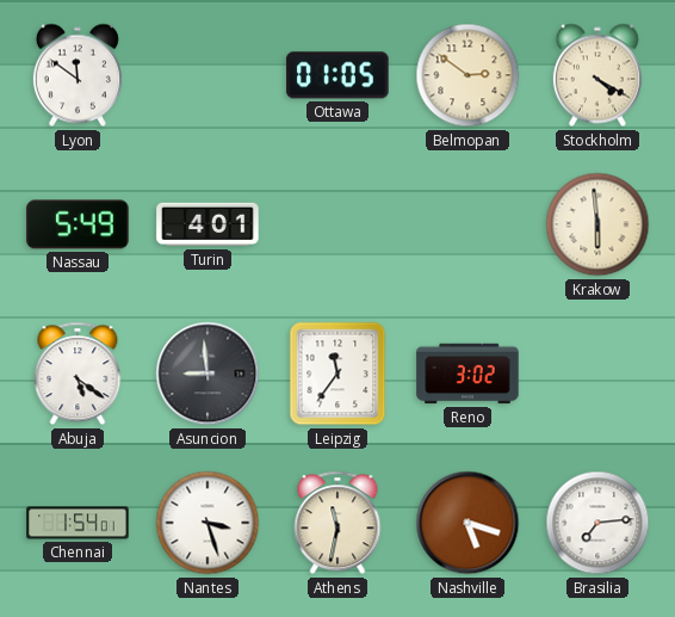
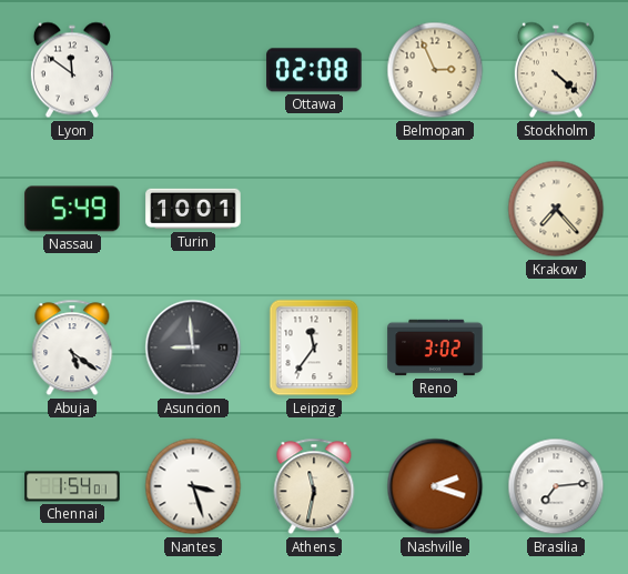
Ottawa: 01:05 -> 02:08 (314, 70)
Belmopan: 2:51 -> 2:56 (435, 70)
Stockholm: 4:20 -> 4:22 (556, 70)
Turin: 4:01 -> 10:01 (193, 209)
Krakow: 5:59 -> 7:23 (556, 209)
Nashville: 5:18 -> 2:18 (435, 486)
